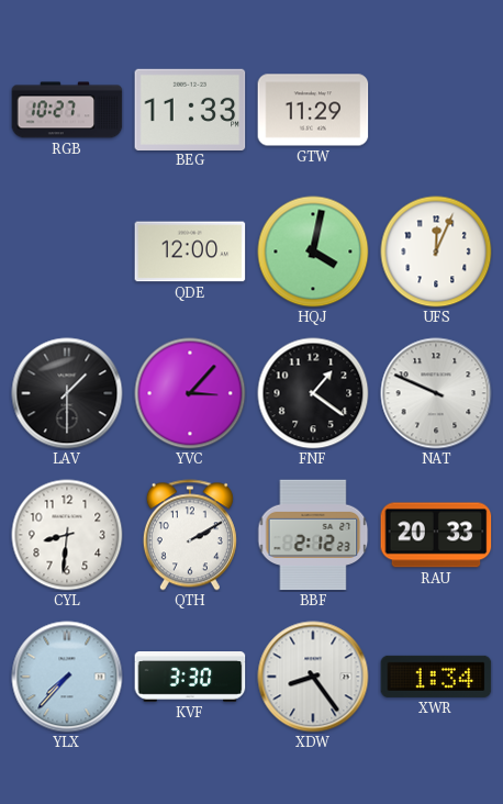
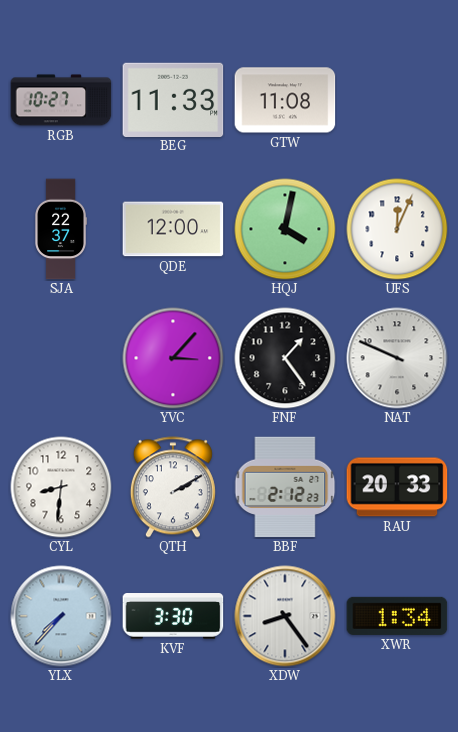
GTW: 11:29 -> 11:08 (285, 100)
SJA: none -> 22:37 (61, 229)
LAV: 1:30 -> none (67, 393)
FNF: 1:21 -> 1:24 (285, 358)
